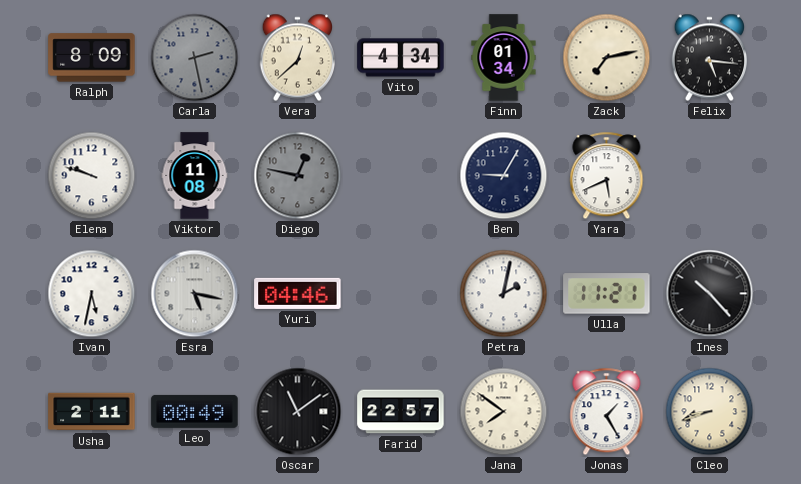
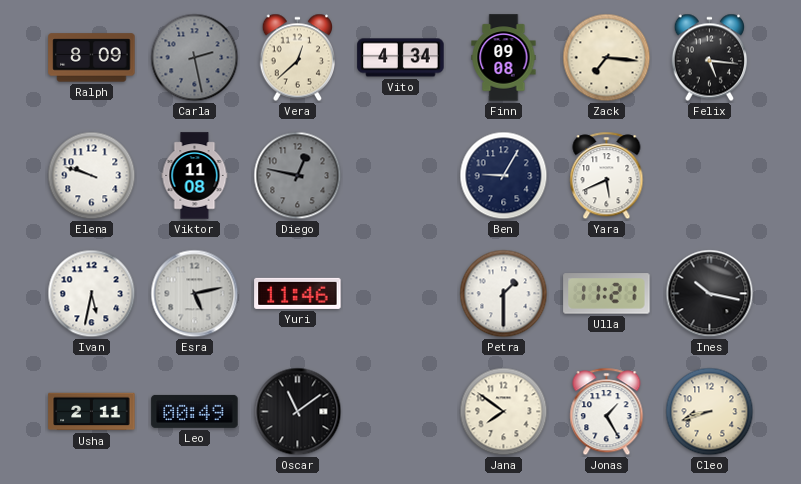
Finn: 01:34 -> 09:08 (504, 58)
Zack: 7:13 -> 7:16 (607, 58)
Esra: 5:17 -> 5:13 (195, 294)
Yuri: 04:46 -> 11:46 (298, 293)
Petra: 2:02 -> 1:30 (504, 294)
Ines: 10:23 -> 10:17 (710, 294)
Farid: 22:57 -> none (401, 412)
